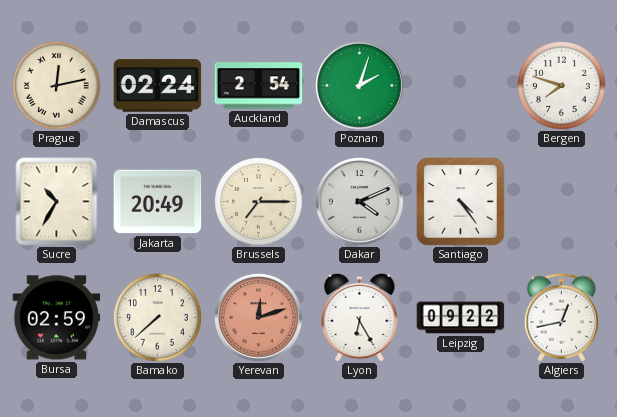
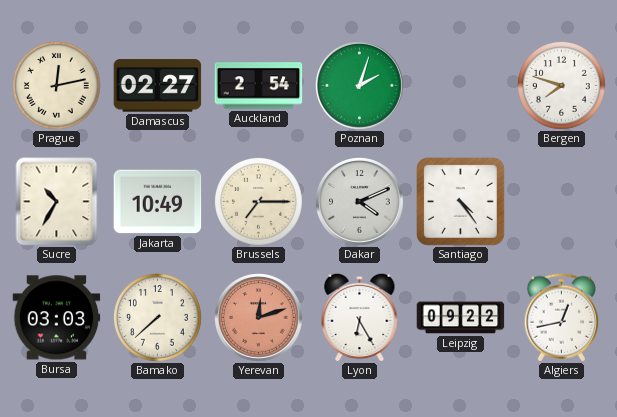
Damascus: 02:24 -> 02:27 (158, 86)
Jakarta: 20:49 -> 10:49 (158, 202)
Bursa: 02:59 -> 03:03 (57, 318)
